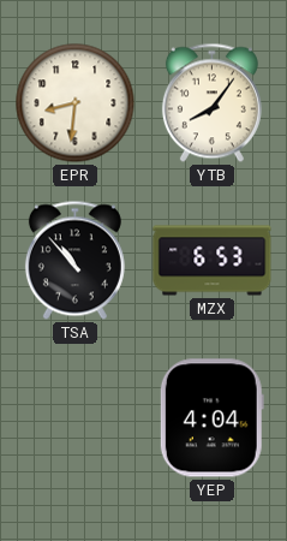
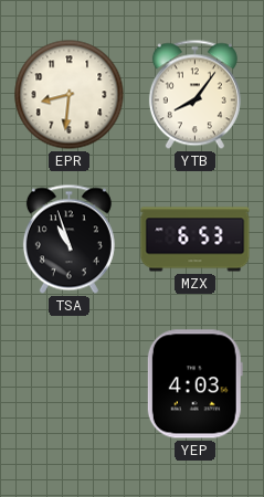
TSA: 10:53 -> 10:57 (68, 240)
YEP: 4:04 -> 4:03 (194, 384)
